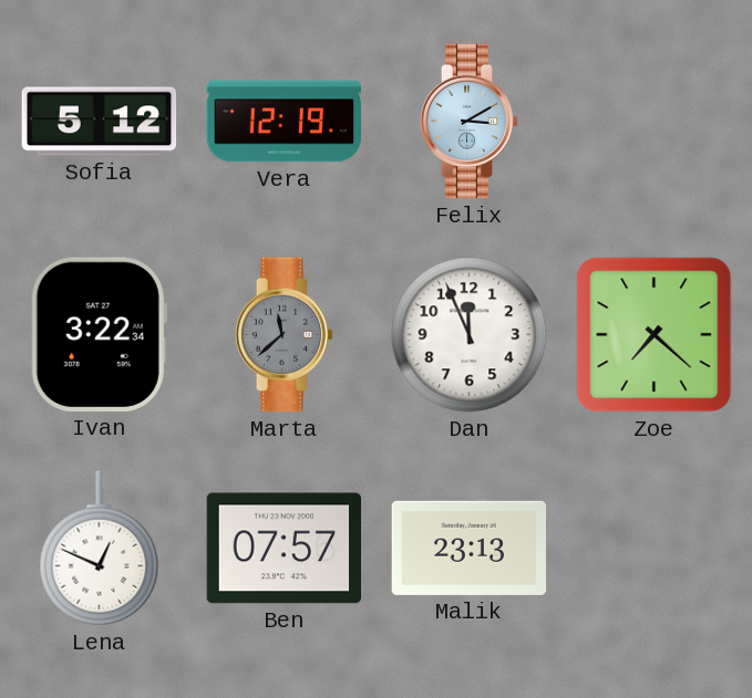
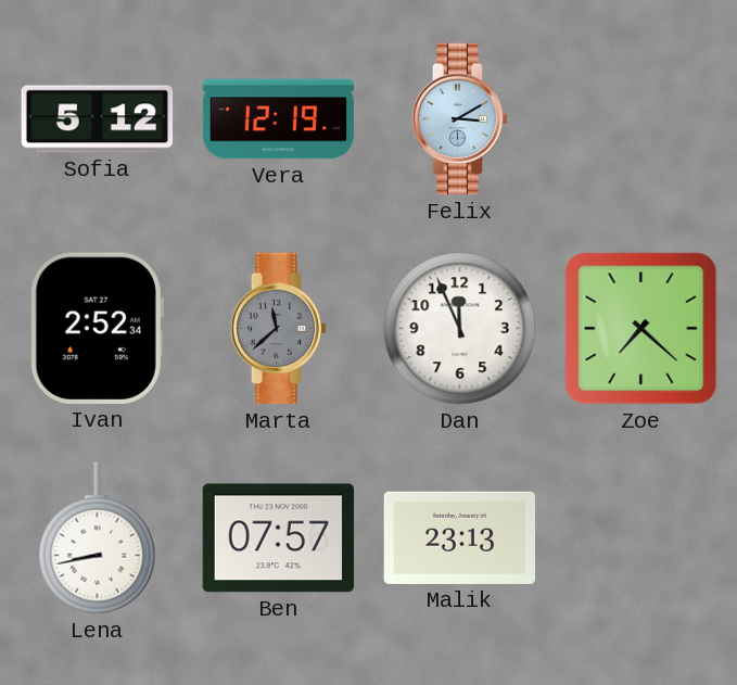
Ivan: 3:22 -> 2:52 (97, 328)
Lena: 12:49 -> 8:43 (98, 538)
